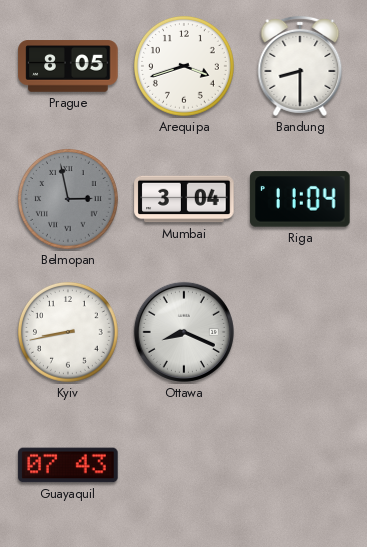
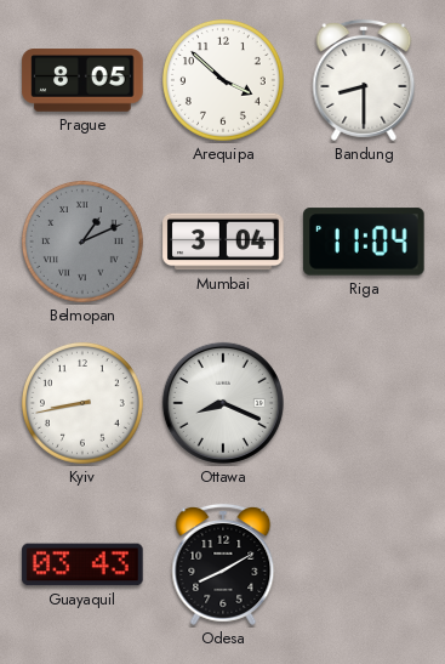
Arequipa: 3:42 -> 3:52 (223, 80)
Belmopan: 2:58 -> 1:11 (82, 242)
Guayaquil: 07:43 -> 03:43 (82, 564)
Odesa: none -> 8:10 (223, 564)
